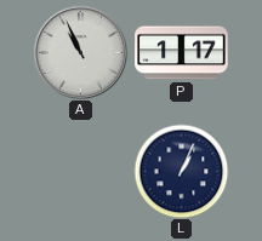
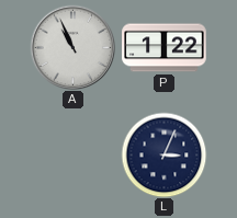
P: 1:17 -> 1:22 (165, 48)
L: 1:04 -> 3:04 (163, 154)
